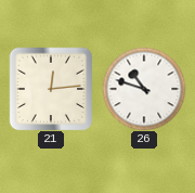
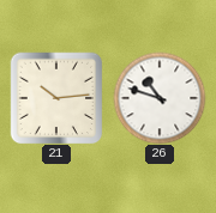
21: 12:14 -> 10:14 (56, 98)
